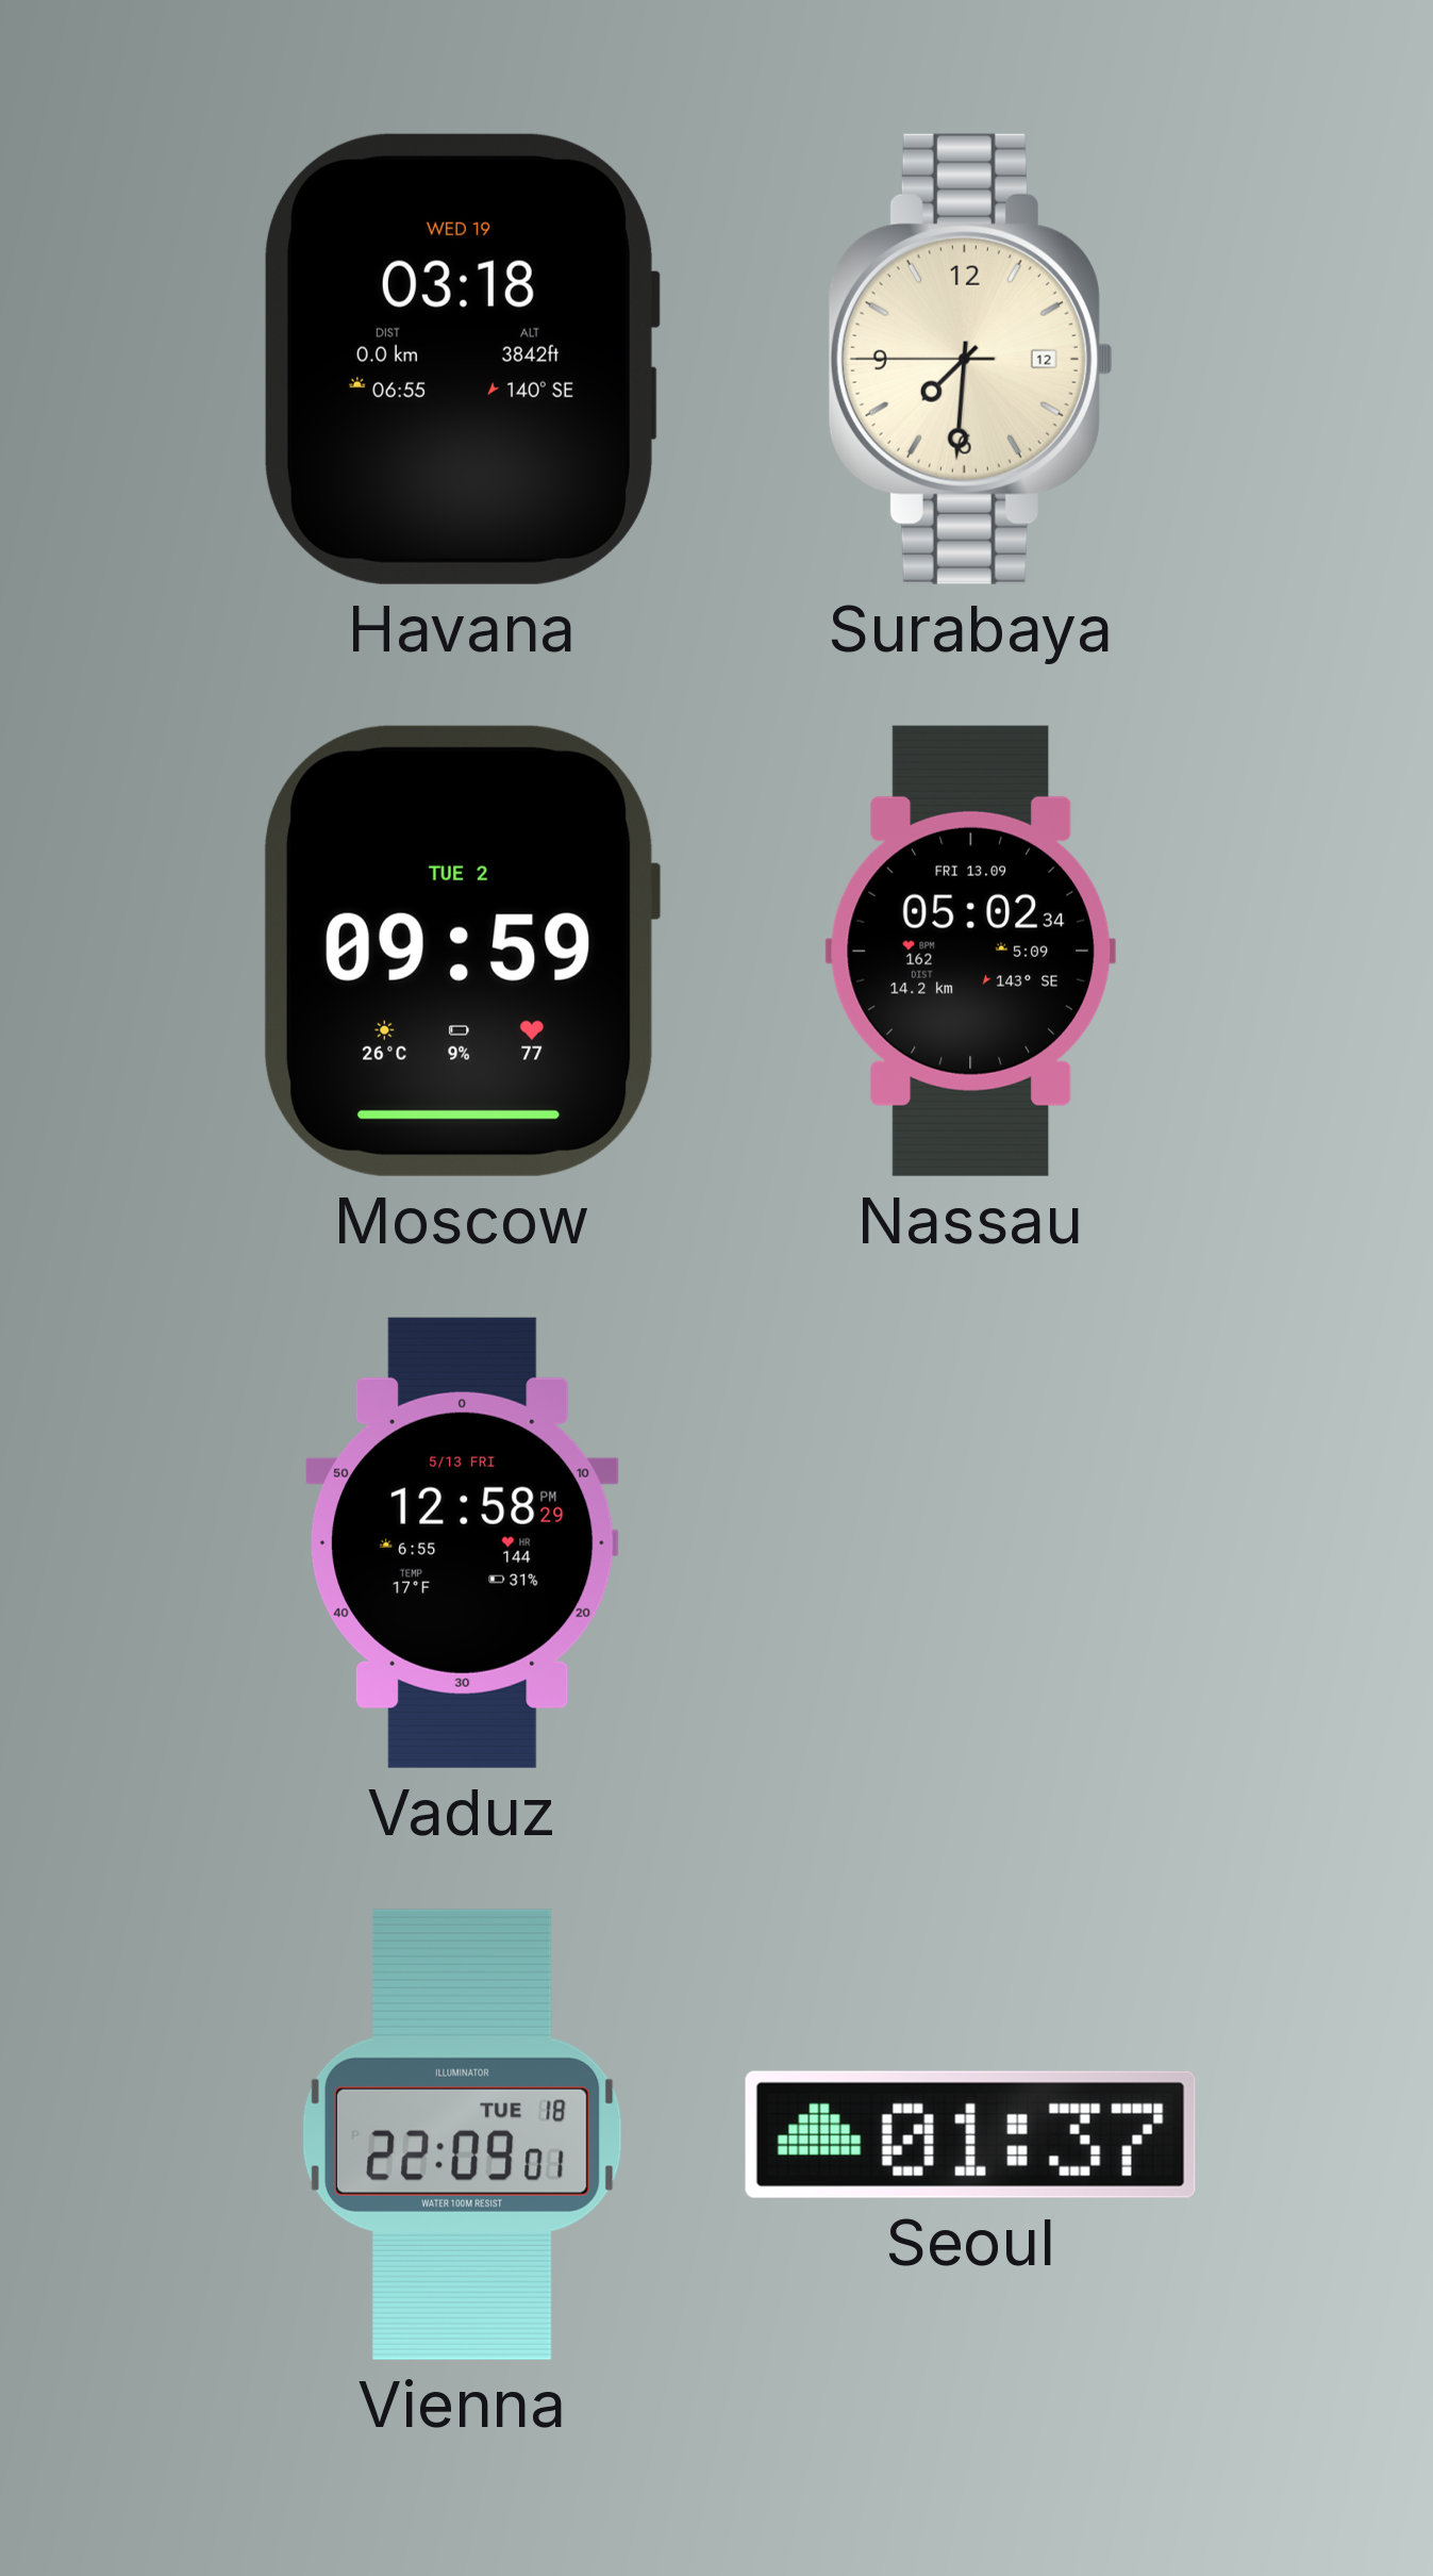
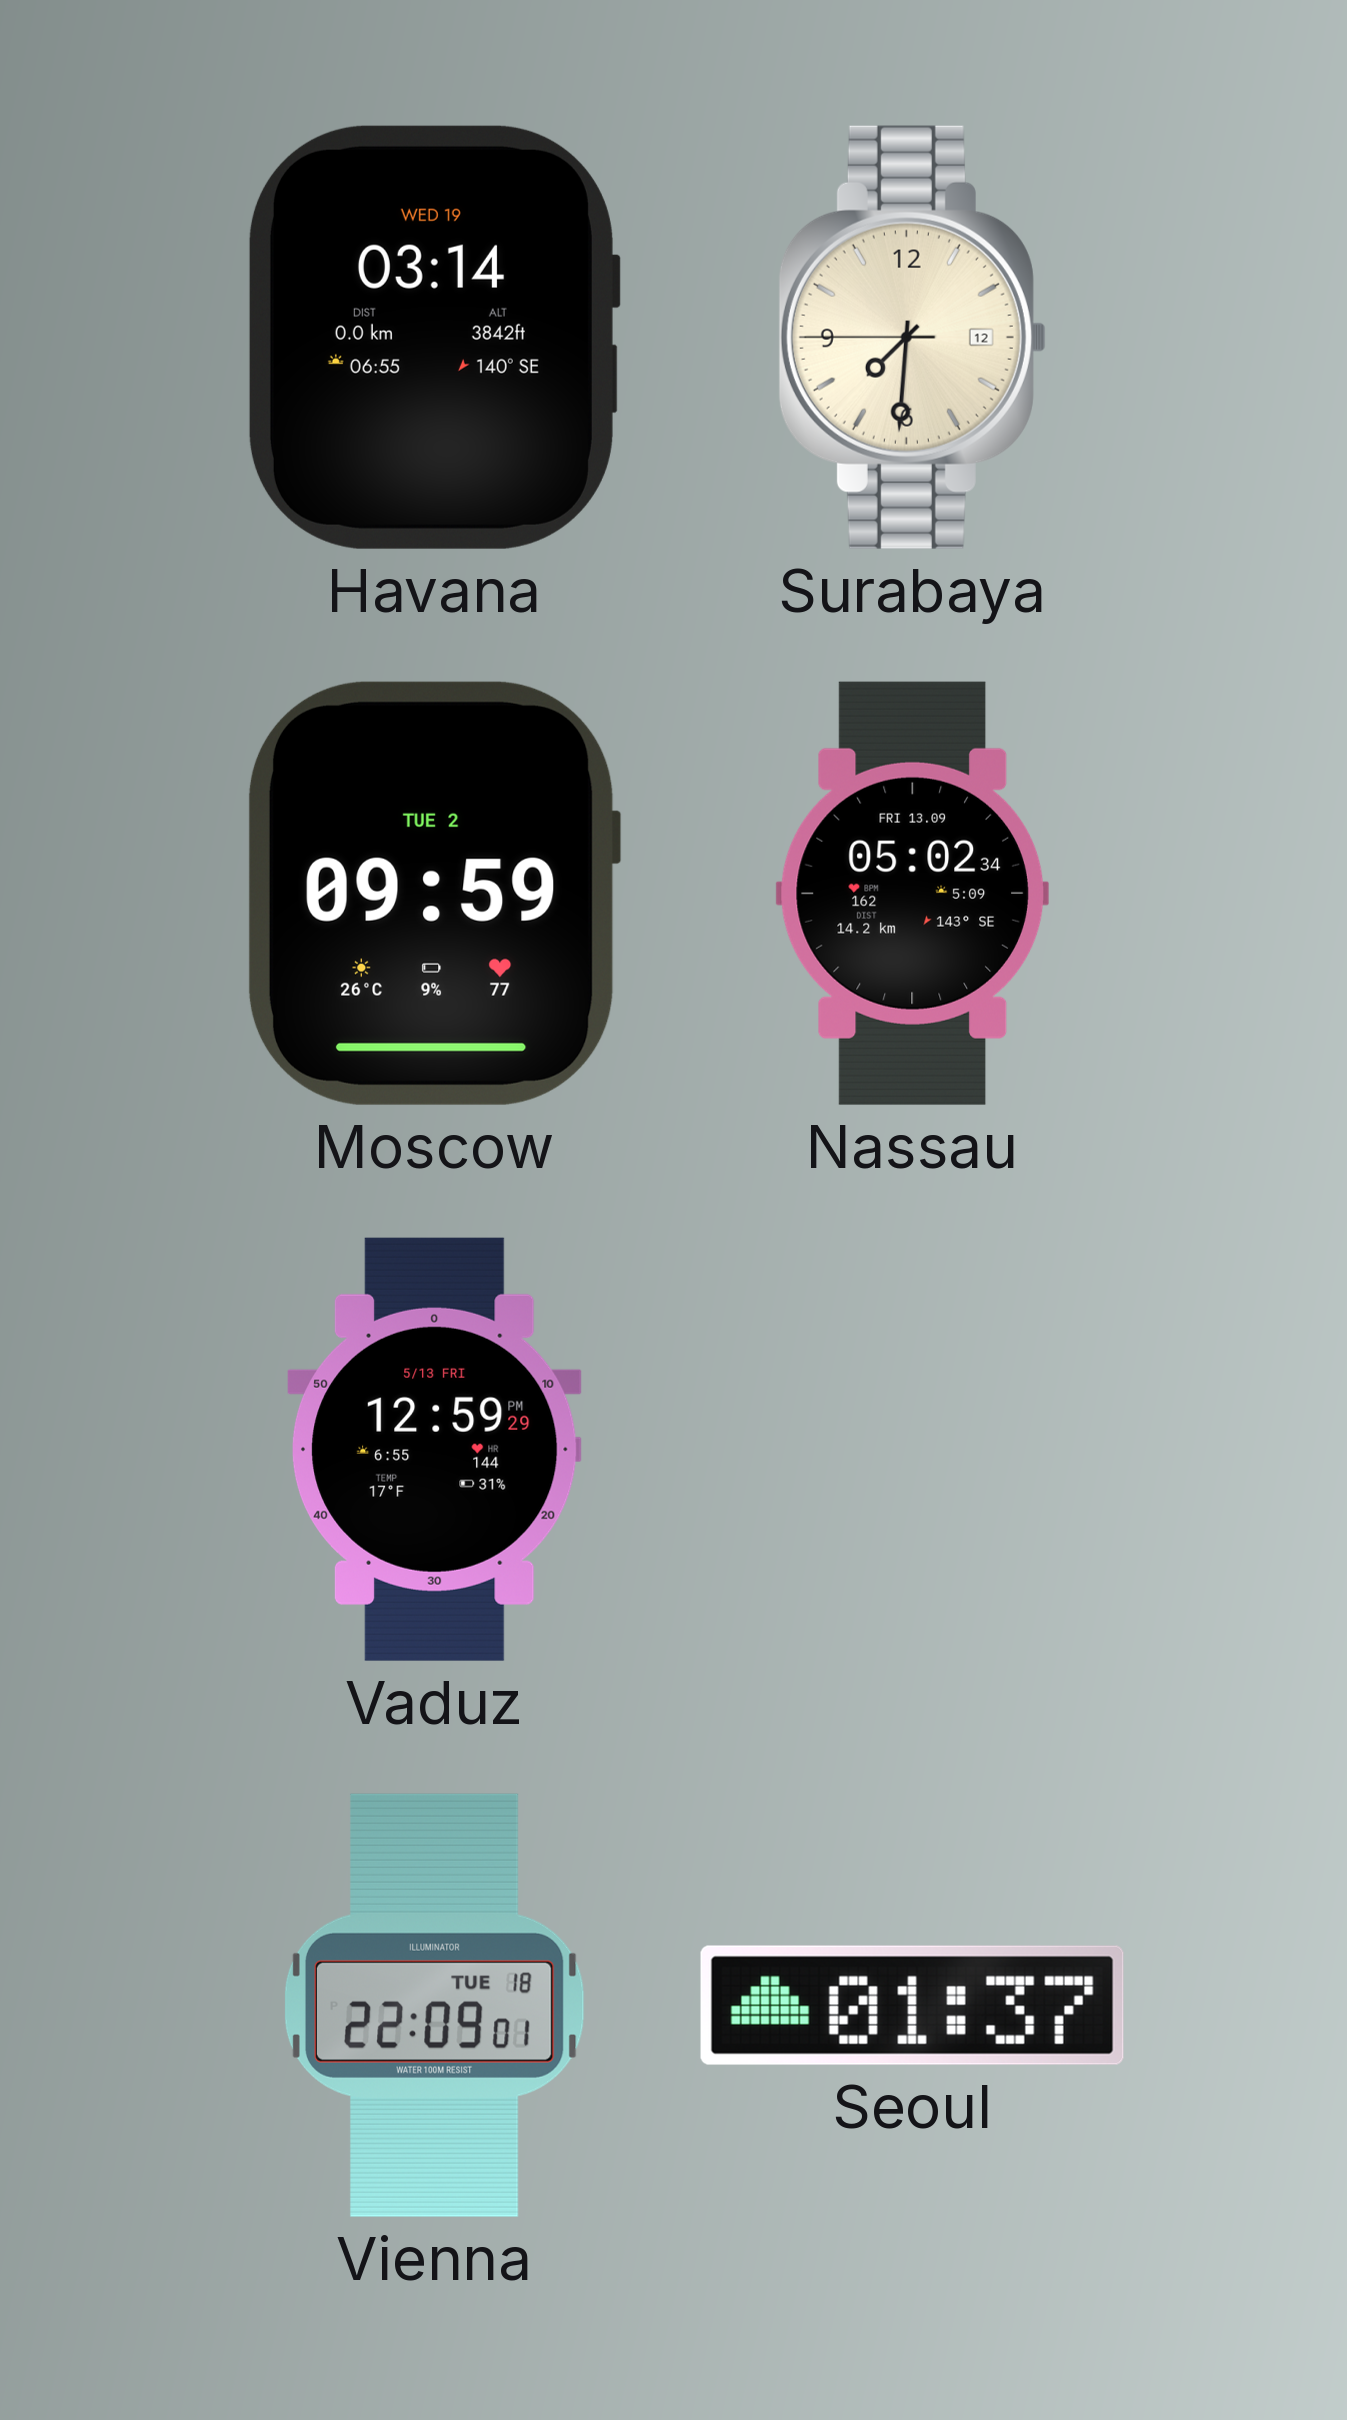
Havana: 03:18 -> 03:14 (434, 337)
Vaduz: 12:58 -> 12:59 (435, 1449)
